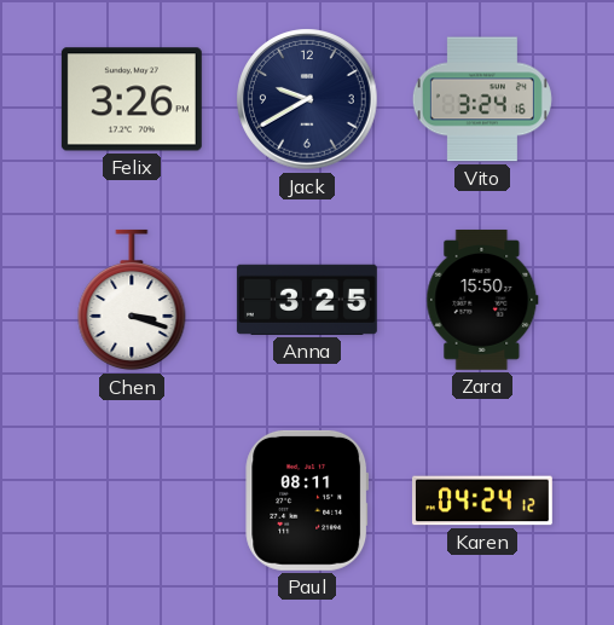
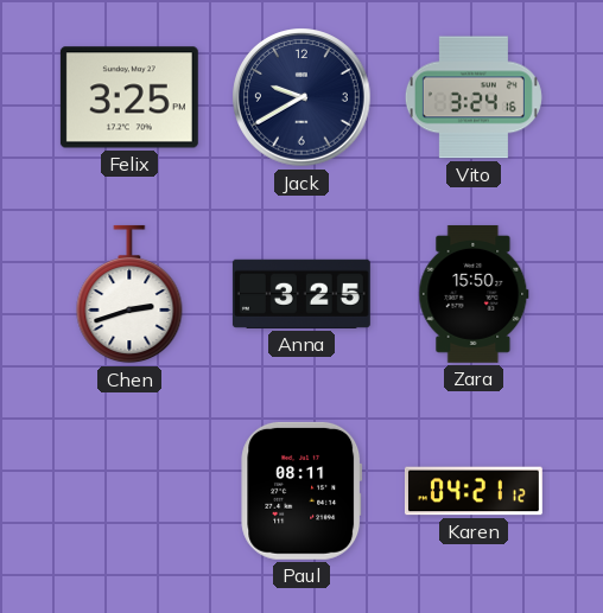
Felix: 3:26 -> 3:25 (129, 97)
Chen: 3:18 -> 2:42 (129, 294)
Karen: 04:24 -> 04:21 (474, 491)
